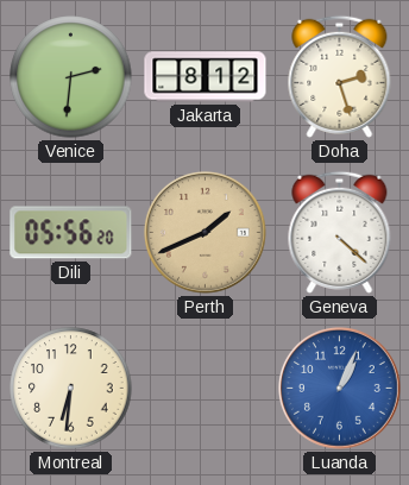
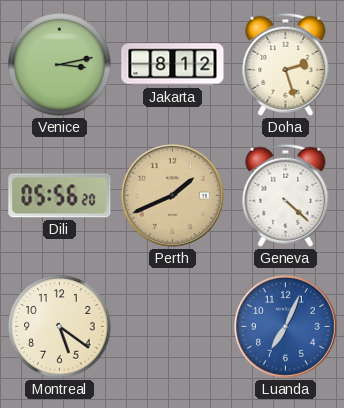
Venice: 2:31 -> 3:13 (60, 65)
Montreal: 6:31 -> 5:21 (60, 327)
Luanda: 1:04 -> 7:04 (285, 326)
